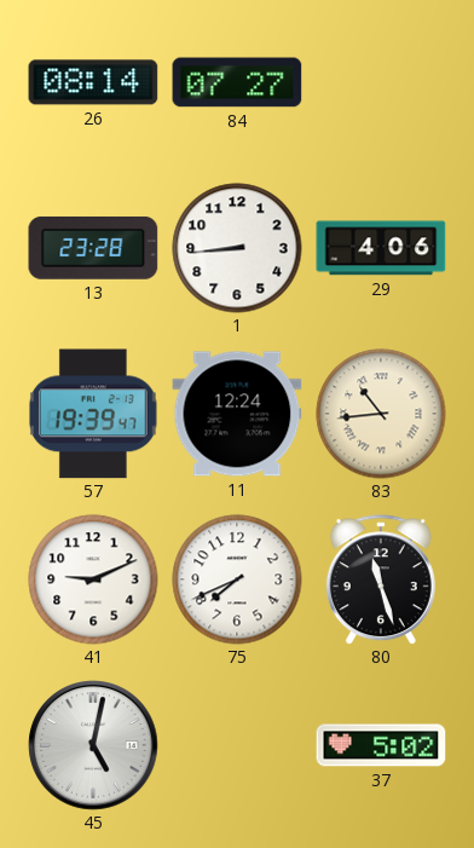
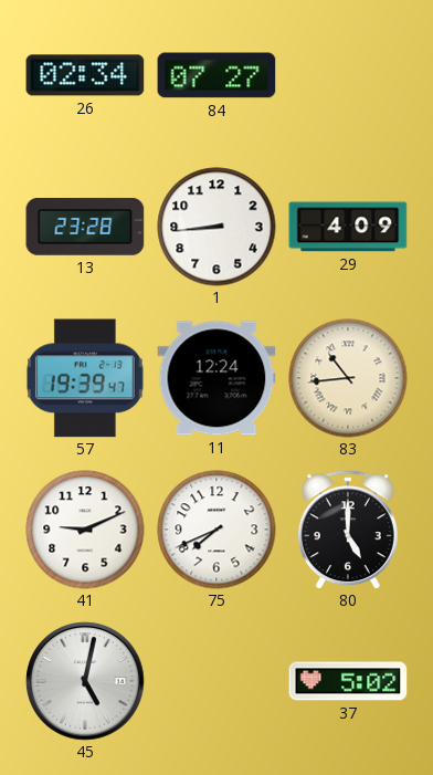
26: 08:14 -> 02:34 (85, 75)
29: 4:06 -> 4:09 (348, 227)
80: 11:27 -> 5:00 (348, 530)
